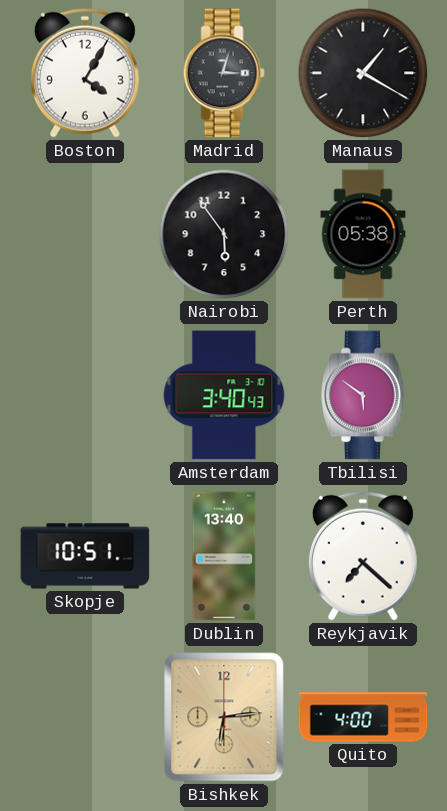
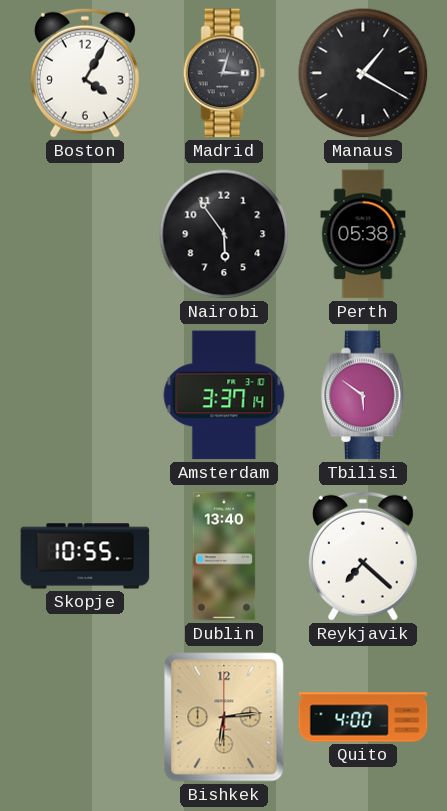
Amsterdam: 3:40 -> 3:37 (224, 395)
Skopje: 10:51 -> 10:55 (85, 556)
